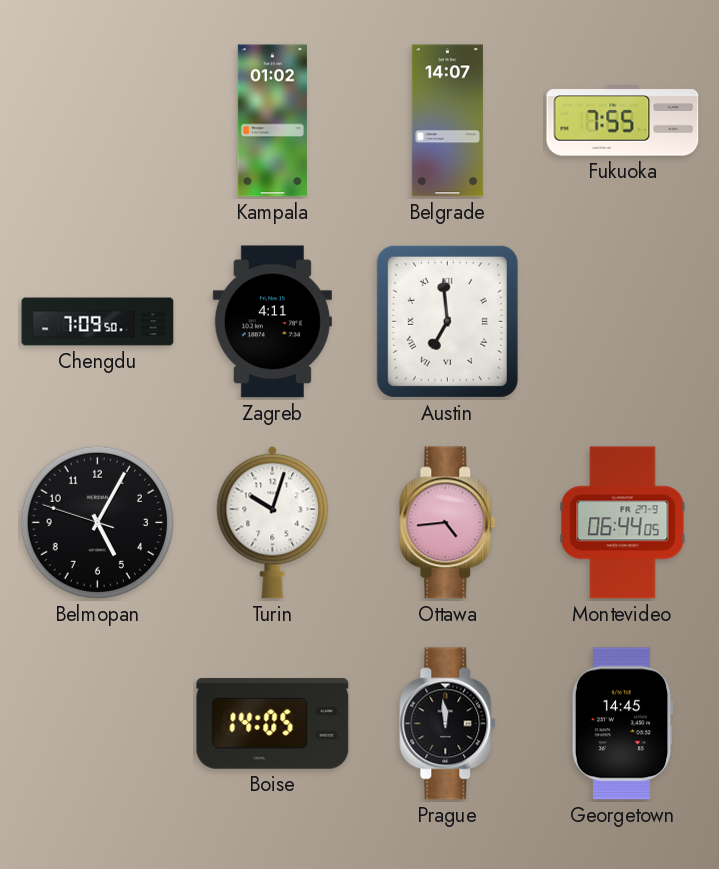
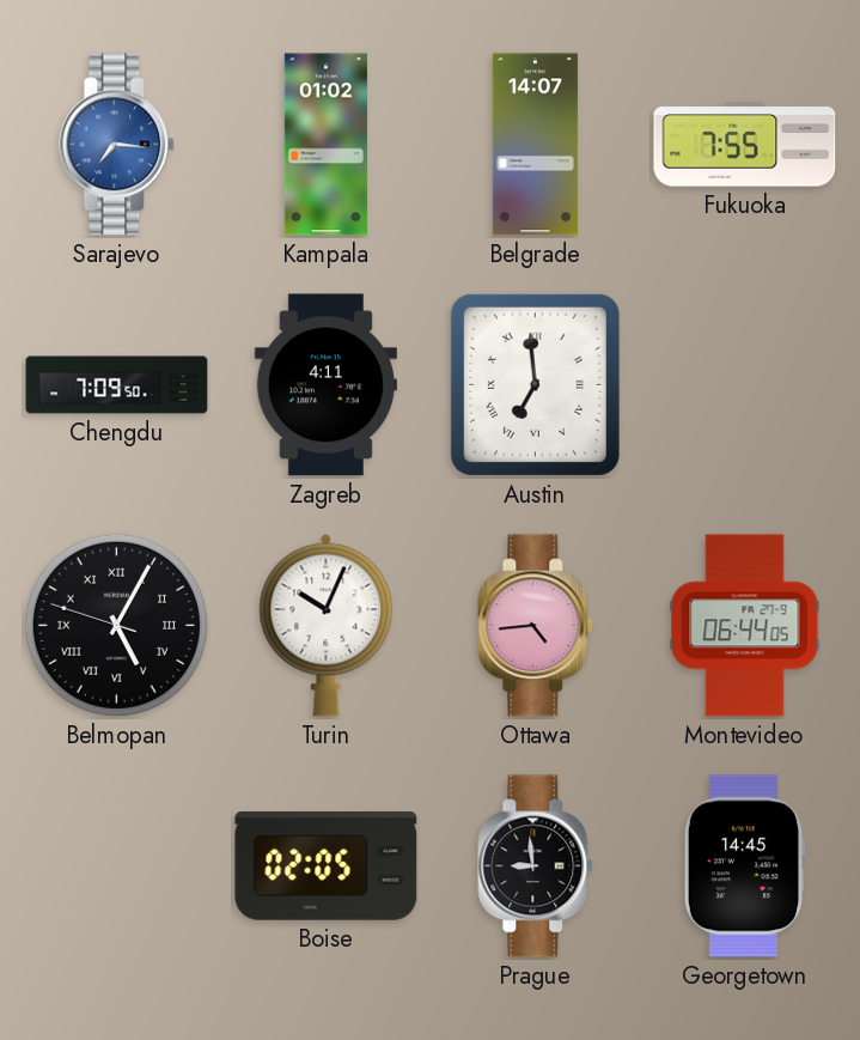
Sarajevo: none -> 7:16 (117, 145)
Belmopan numerals: Arabic -> Roman (116, 625)
Turin: 10:03 -> 10:04 (327, 625)
Boise: 14:05 -> 02:05 (327, 866)
Prague: 11:59 -> 8:59 (536, 866)
